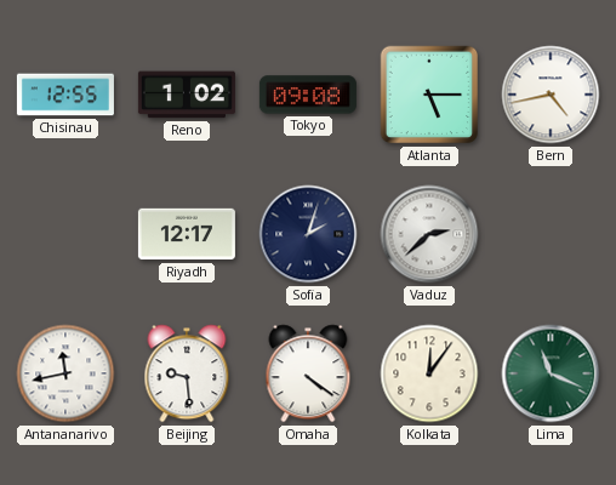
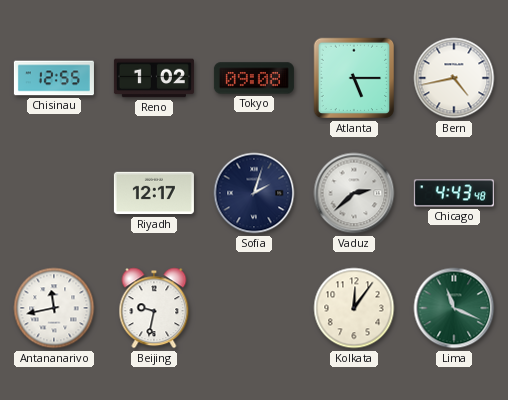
Chicago: none -> 4:43 (454, 193)
Beijing: 9:29 -> 9:32 (154, 308)
Omaha: 4:21 -> none (308, 373)
